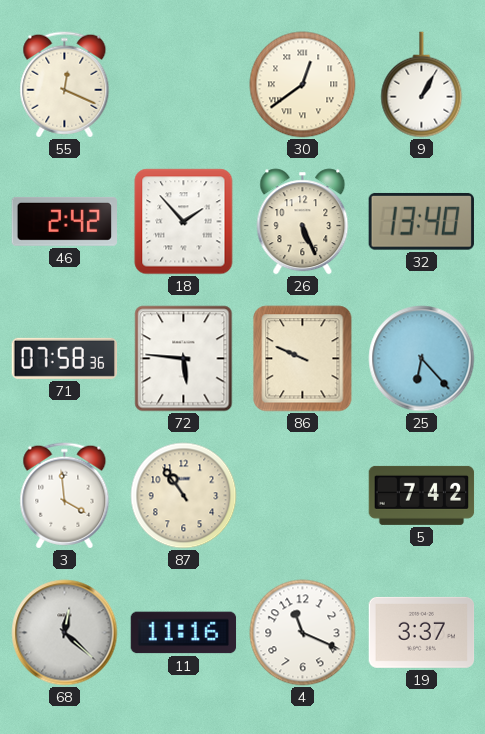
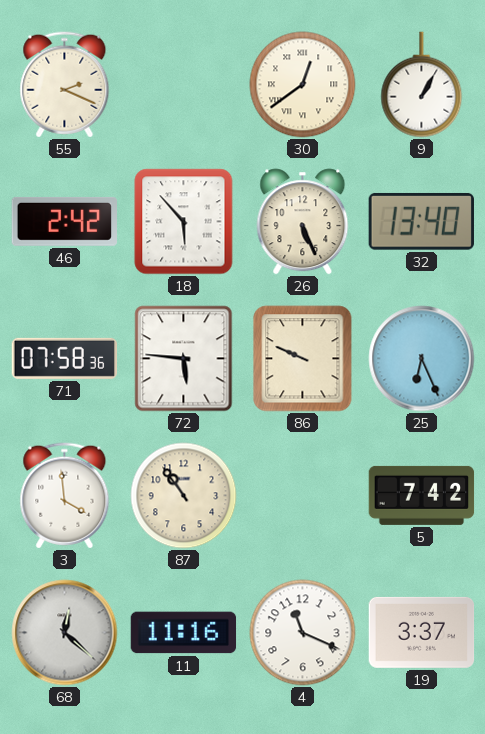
55: 12:19 -> 2:19 (65, 85)
18: 1:53 -> 5:53 (184, 222)
25: 6:23 -> 6:26 (422, 359)
